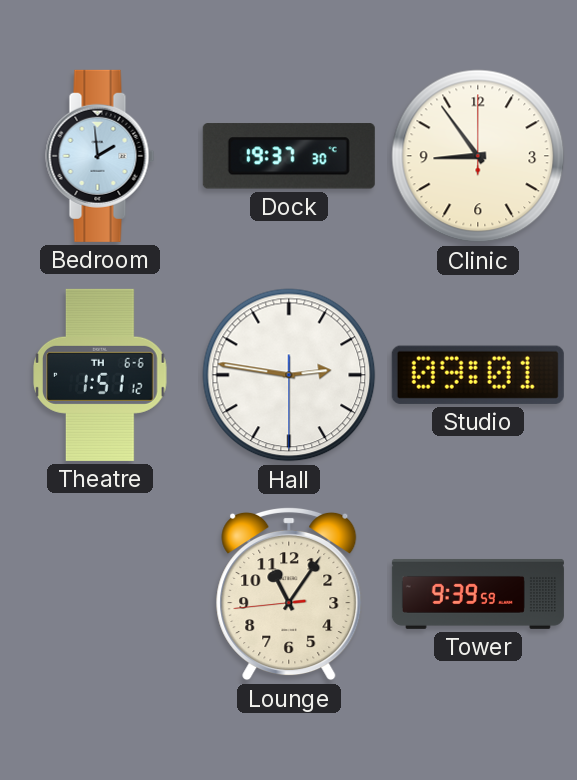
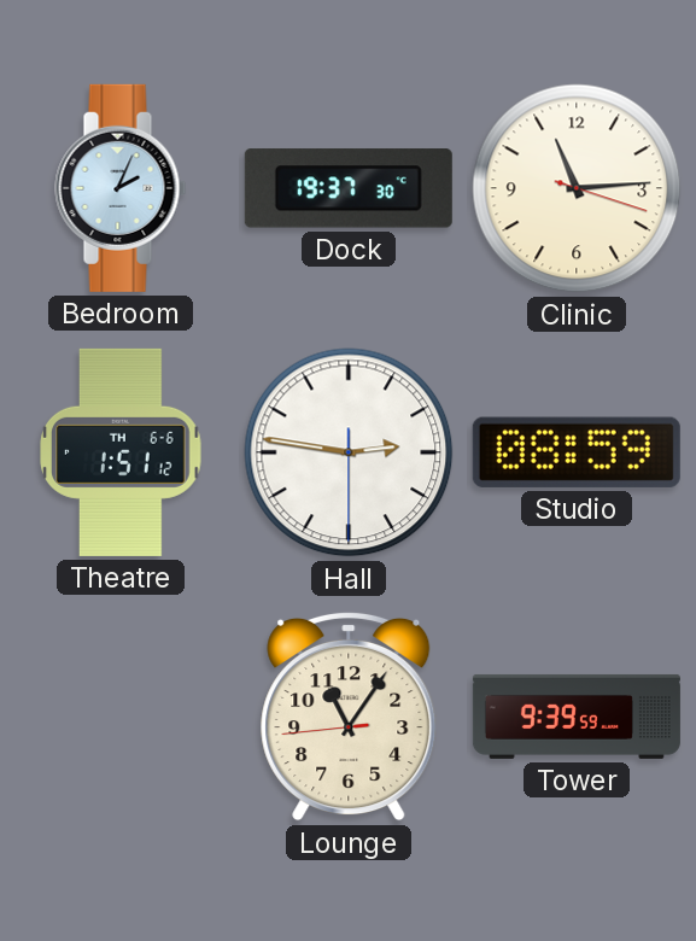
Bedroom: 1:59 -> 2:04 (121, 188)
Clinic: 8:54 -> 11:14 (577, 188)
Studio: 09:01 -> 08:59 (577, 452)
